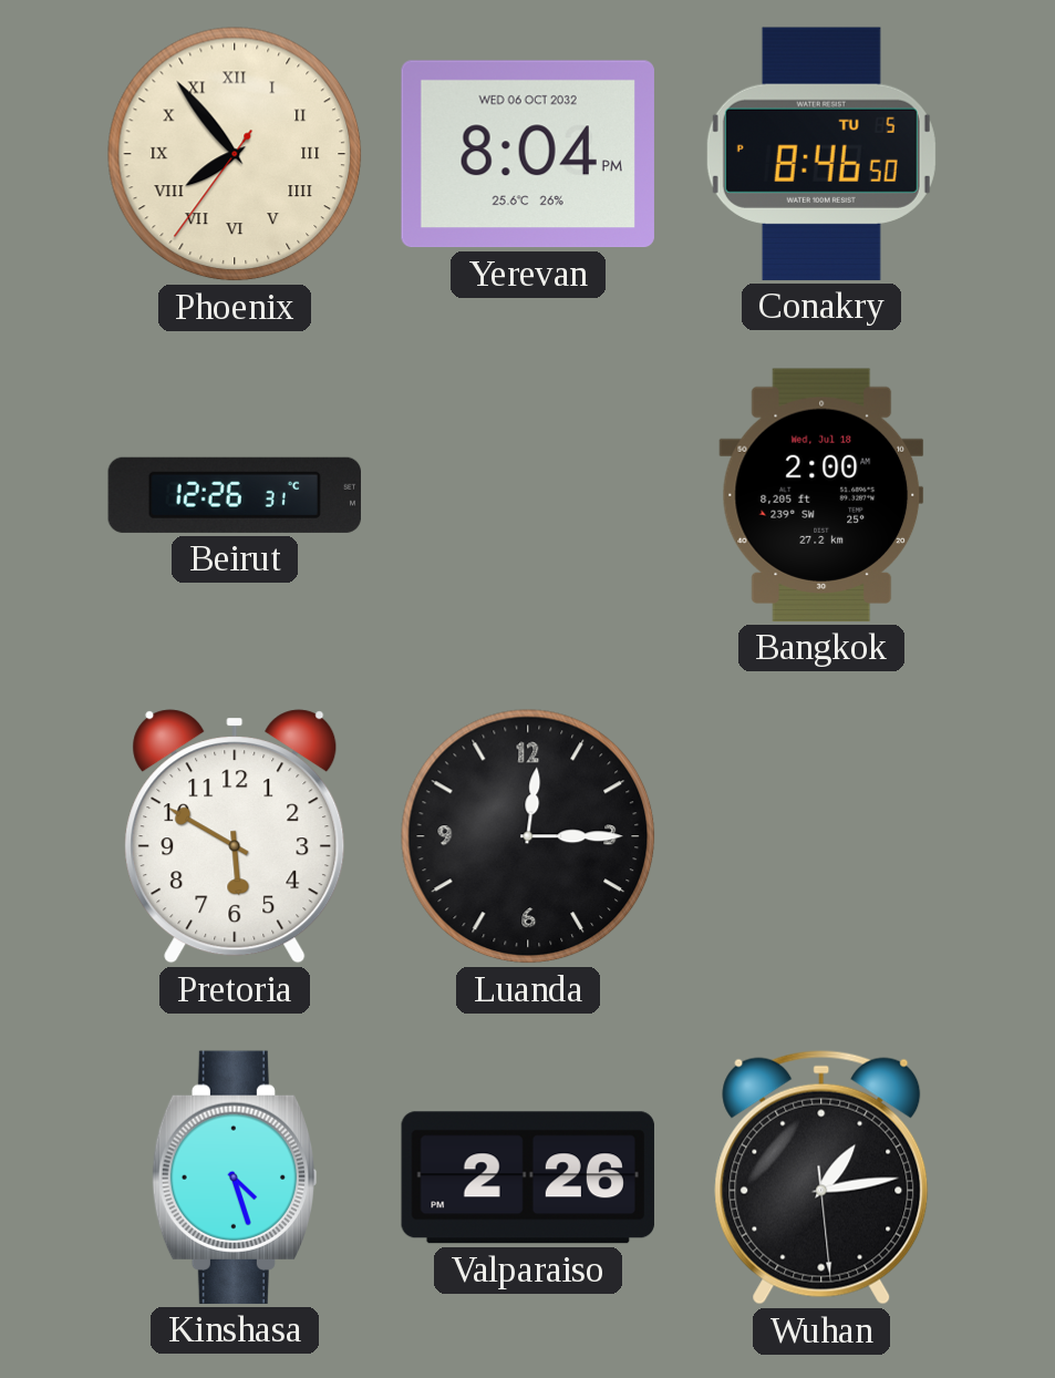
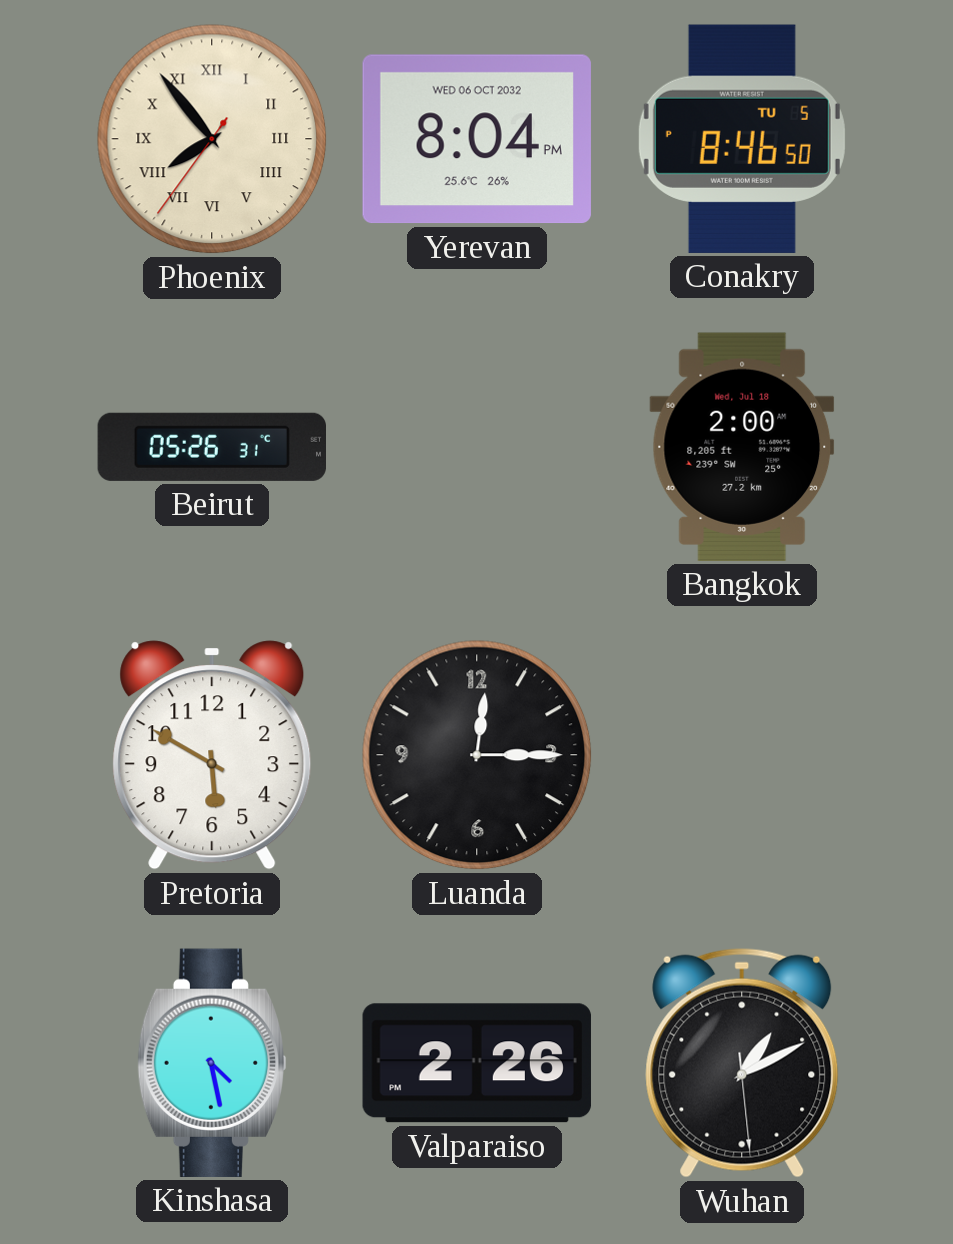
Beirut: 12:26 -> 05:26 (211, 447)
Kinshasa: 4:27 -> 4:28 (212, 1063)
Wuhan: 1:13 -> 1:10 (742, 1063)
